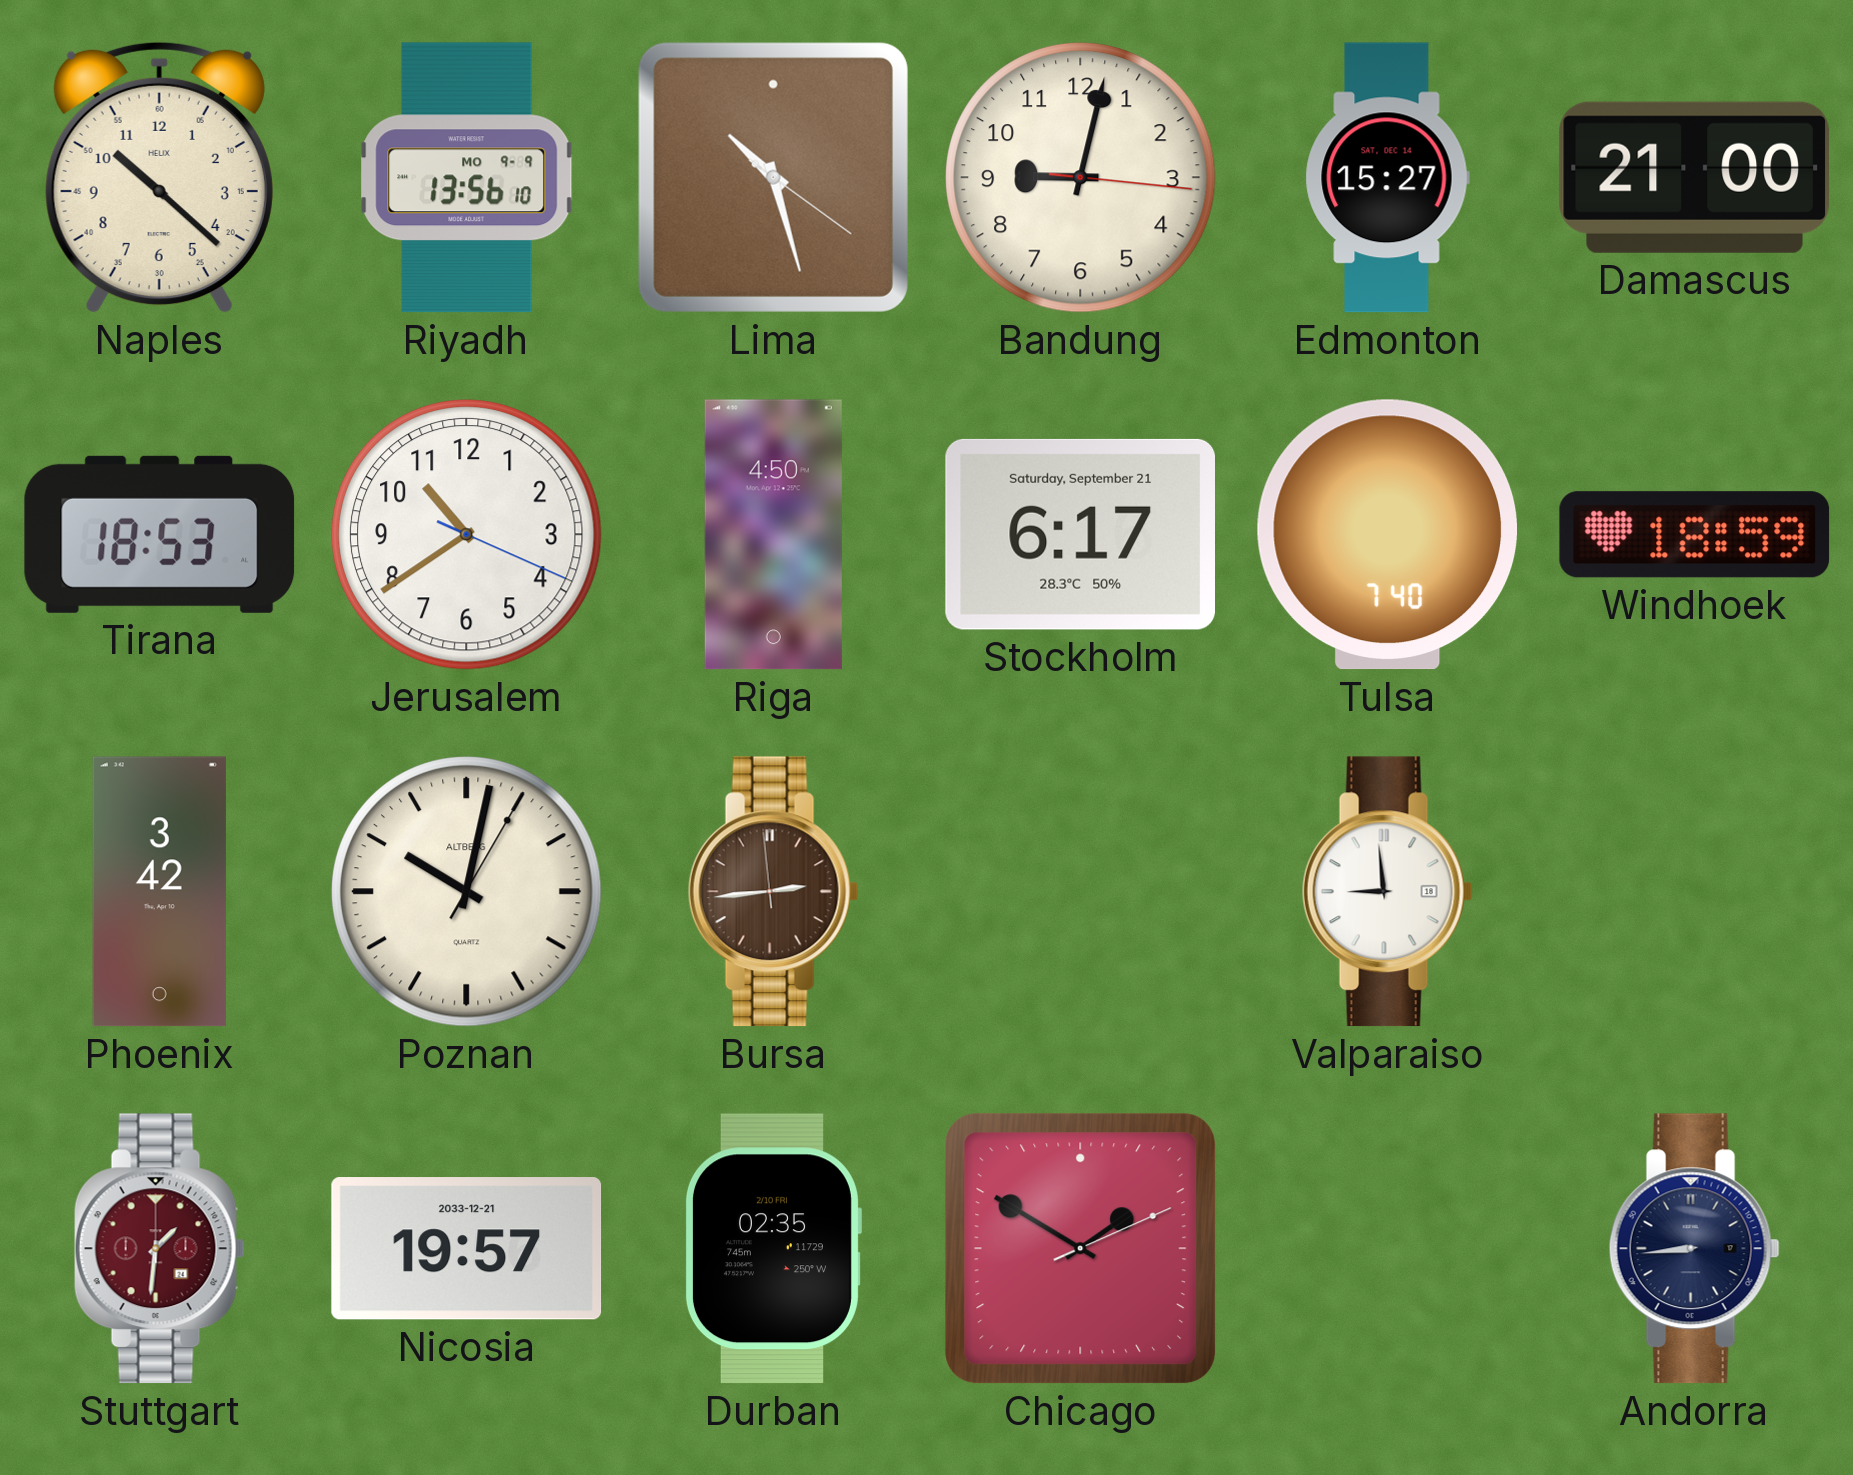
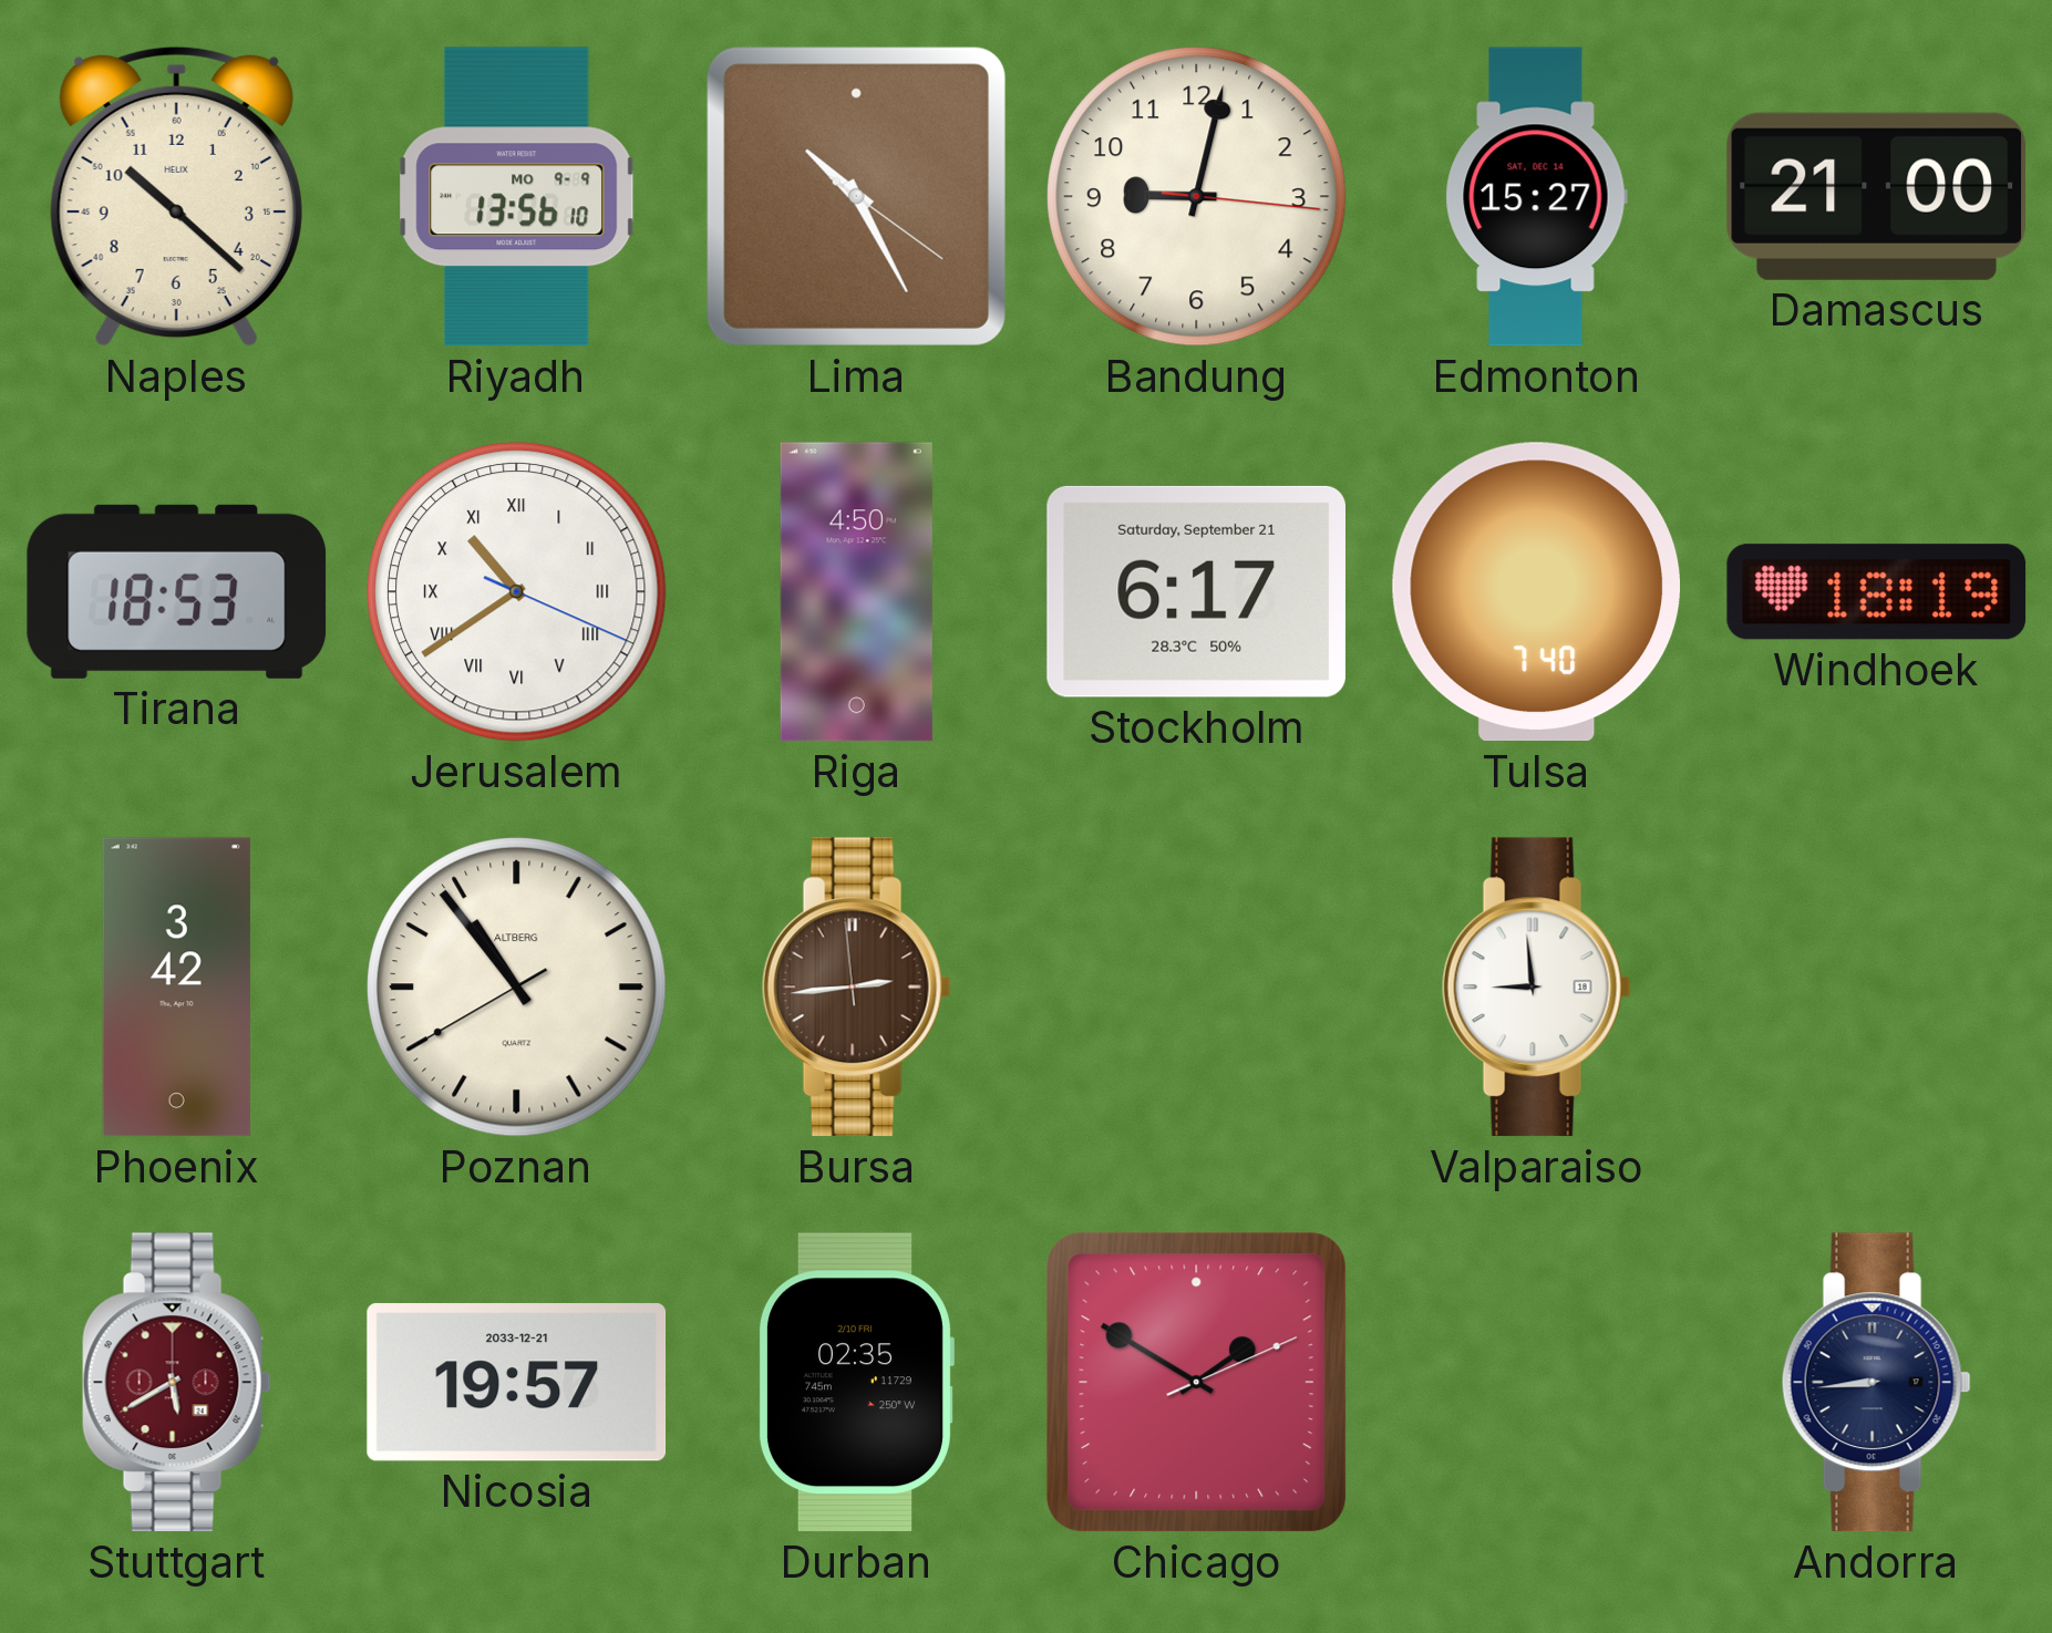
Lima: 10:27 -> 10:25 (856, 196)
Jerusalem numerals: Arabic -> Roman (517, 592)
Windhoek: 18:59 -> 18:19 (1877, 592)
Poznan: 10:02 -> 10:53 (517, 988)
Stuttgart: 1:31 -> 5:40 (176, 1383)
